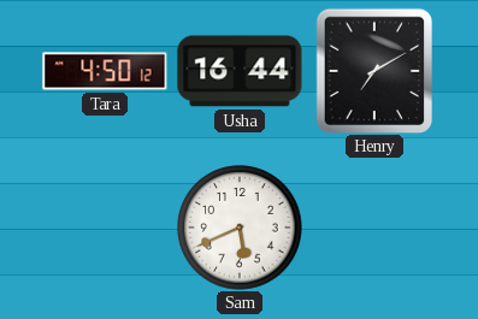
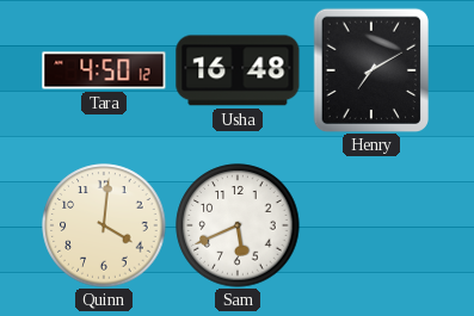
Usha: 16:44 -> 16:48 (238, 70)
Quinn: none -> 4:01 (104, 225)
